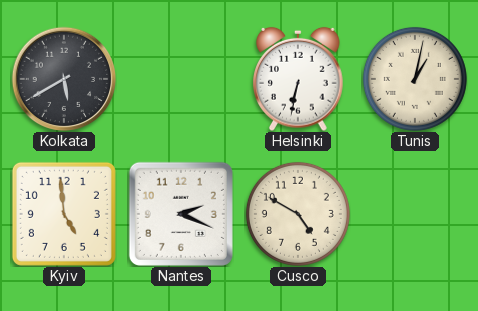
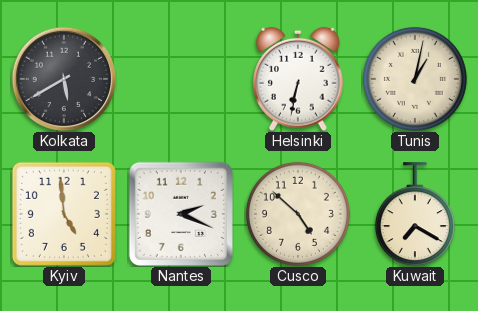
Cusco: 4:50 -> 4:52 (298, 214)
Kuwait: none -> 7:20 (415, 214)
